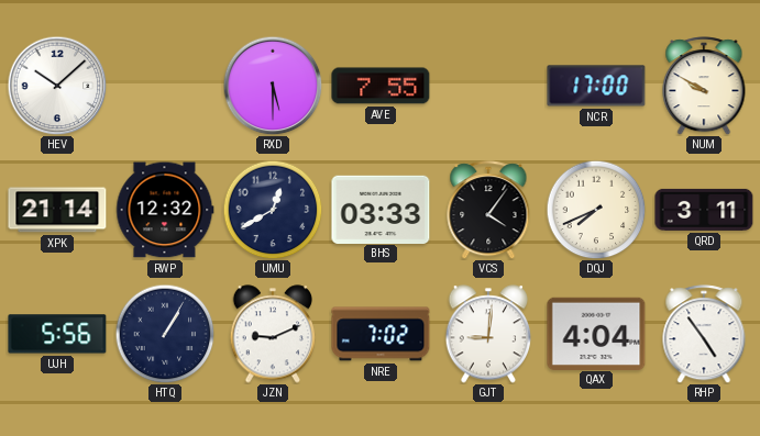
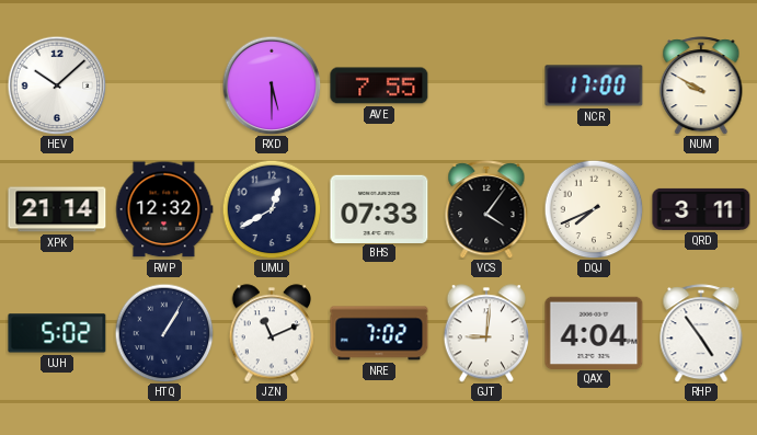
BHS: 03:33 -> 07:33 (379, 208)
UJH: 5:56 -> 5:02 (57, 333)
JZN: 9:11 -> 11:11 (272, 333)
